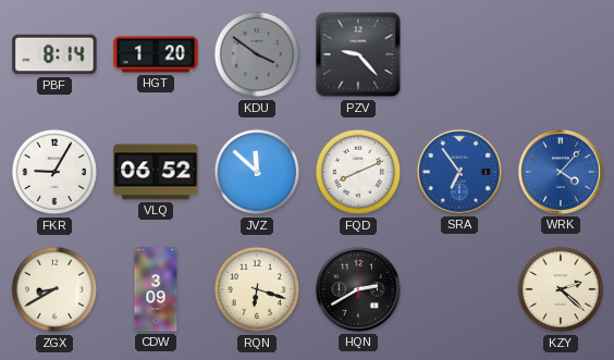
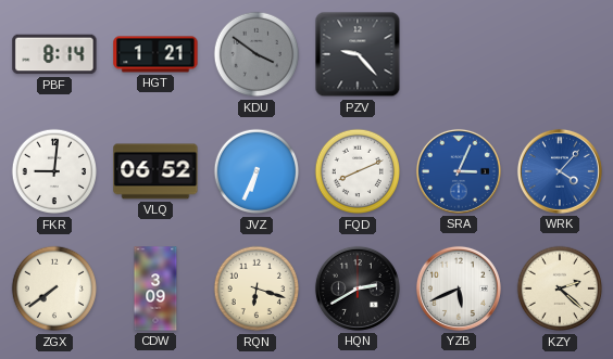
HGT: 1:20 -> 1:21 (155, 54)
FKR: 9:05 -> 9:01 (54, 171)
JVZ: 11:52 -> 6:34 (257, 171)
SRA: 6:54 -> 3:04 (459, 171)
ZGX: 8:40 -> 7:39 (54, 289)
YZB: none -> 5:41 (459, 289)
